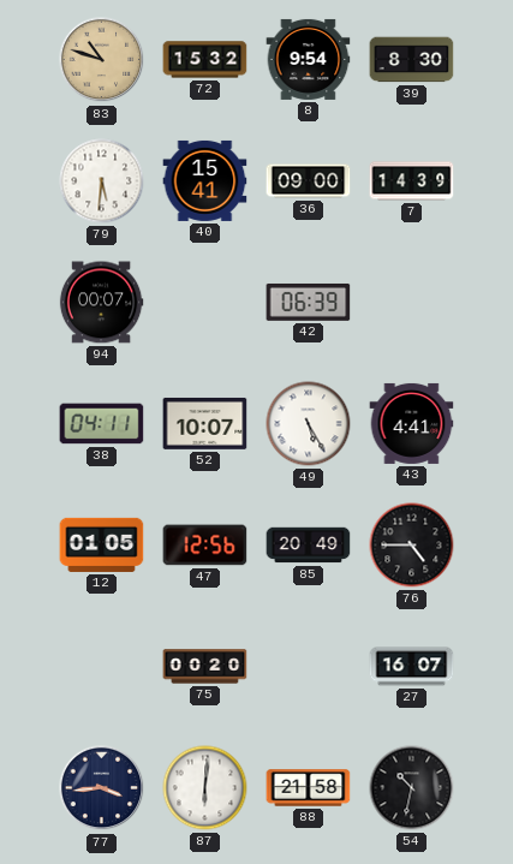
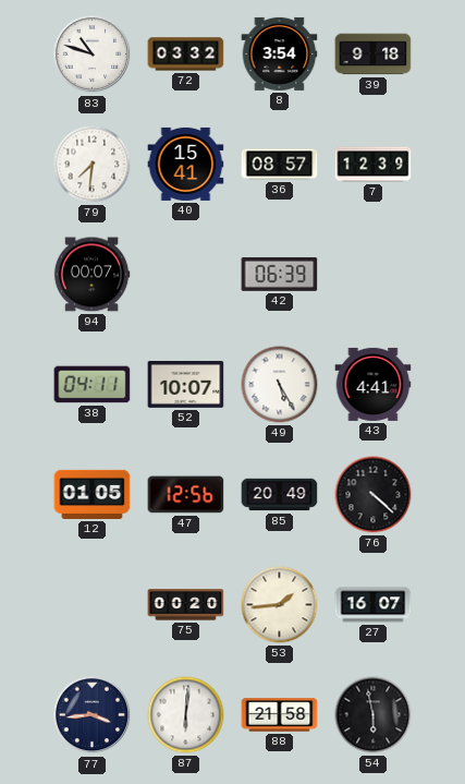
83 dial: champagne -> white (93, 55)
72: 15:32 -> 03:32 (186, 55)
8: 9:54 -> 3:54 (280, 53)
39: 8:30 -> 9:18 (374, 55)
79: 5:31 -> 7:31 (93, 165)
36: 09:00 -> 08:57 (280, 165)
7: 14:39 -> 12:39 (374, 165)
76: 4:45 -> 4:22 (374, 495)
53: none -> 1:44 (280, 605)
54: 10:32 -> 5:58 (374, 715)
